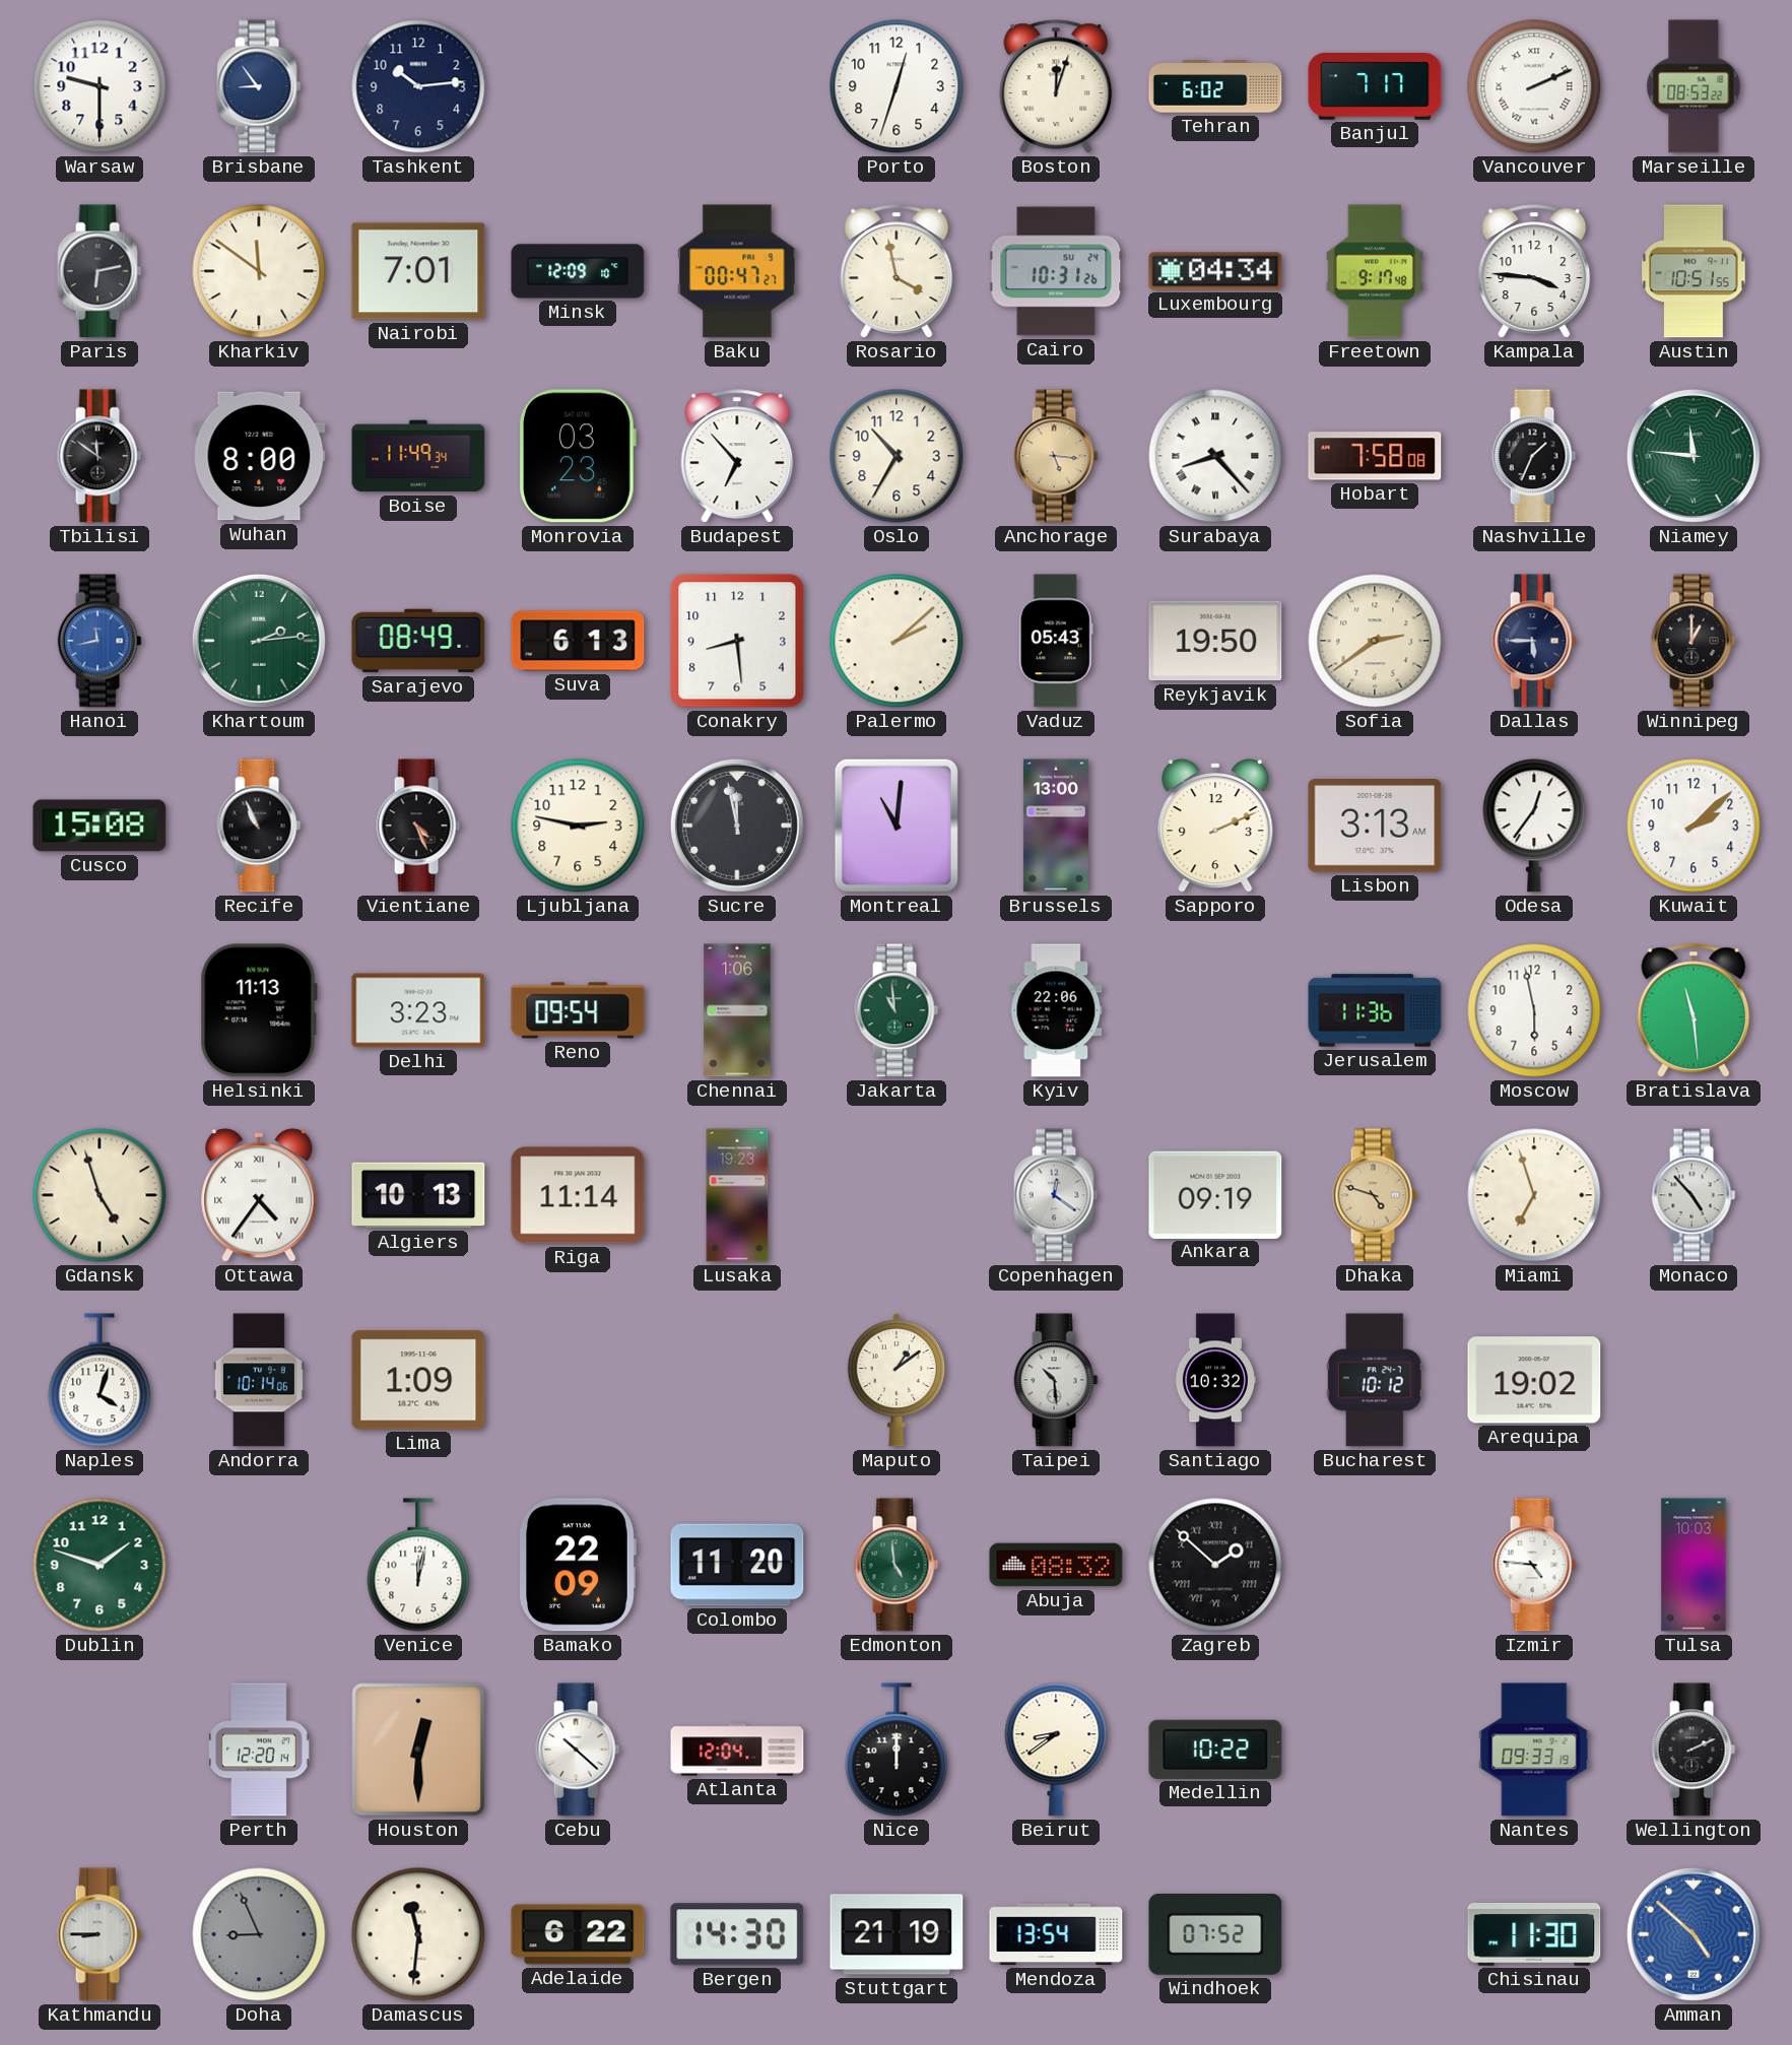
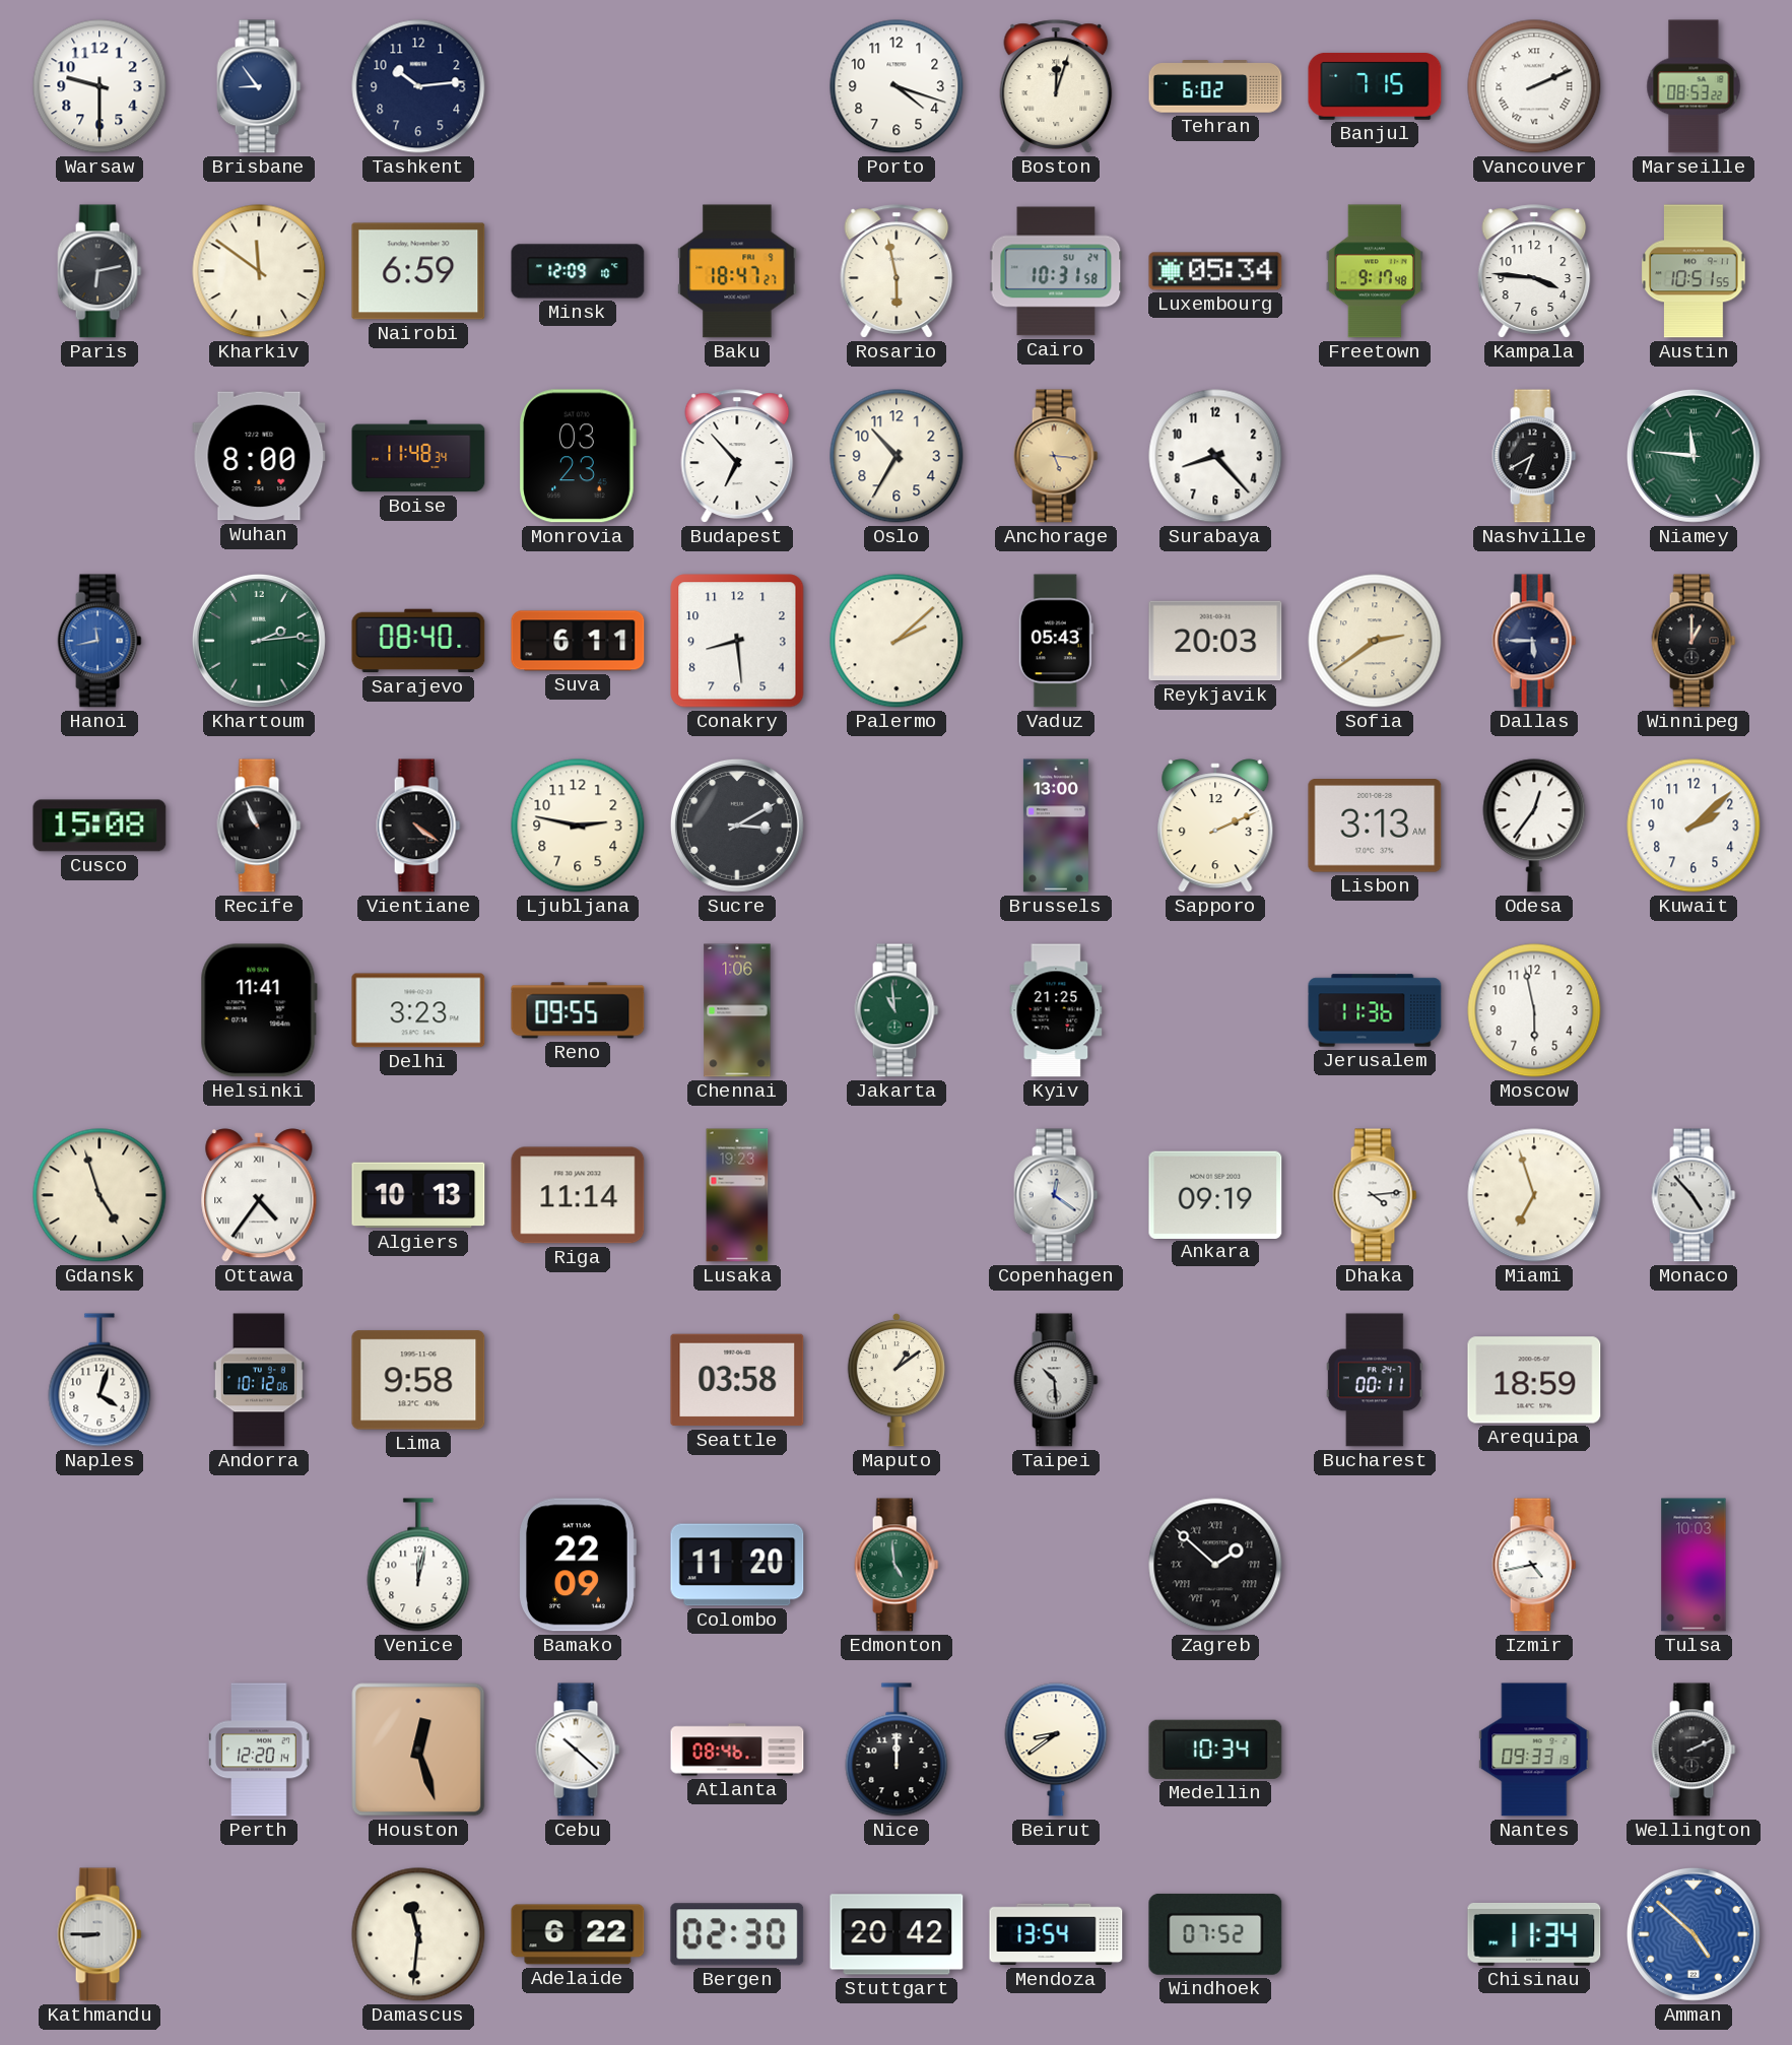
Porto: 12:33 -> 4:18 (897, 86)
Banjul: 7:17 -> 7:15 (1375, 86)
Nairobi: 7:01 -> 6:59 (418, 271)
Baku: 00:47 -> 18:47 (737, 271)
Rosario: 3:58 -> 5:58 (897, 271)
Cairo: 10:31:26 -> 10:31:58 (1056, 271)
Luxembourg: 04:34 -> 05:34 (1215, 271)
Tbilisi: 11:51 -> none (99, 456)
Boise: 11:49 -> 11:48 (418, 456)
Surabaya numerals: Roman -> Arabic (1215, 456)
Hobart: 7:58 -> none (1375, 456)
Nashville: 1:34 -> 6:40 (1534, 456)
Sarajevo: 08:49 -> 08:40 (418, 641)
Suva: 6:13 -> 6:11 (578, 641)
Reykjavik: 19:50 -> 20:03 (1215, 641)
Vientiane: 4:26 -> 4:21 (418, 826)
Sucre: 11:58 -> 3:10 (737, 826)
Montreal: 11:01 -> none (897, 826)
Helsinki: 11:13 -> 11:41 (259, 1010)
Reno: 09:54 -> 09:55 (578, 1010)
Kyiv: 22:06 -> 21:25 (1056, 1010)
Bratislava: 11:29 -> none (1694, 1010)
Dhaka: 4:48 -> 4:14 (1375, 1195)
Dhaka dial: champagne -> white (1375, 1195)
Andorra: 10:14 -> 10:12 (259, 1380)
Lima: 1:09 -> 9:58 (418, 1380)
Seattle: none -> 03:58 (737, 1380)
Santiago: 10:32 -> none (1215, 1380)
Bucharest: 10:12 -> 00:11 (1375, 1380)
Arequipa: 19:02 -> 18:59 (1534, 1380)
Dublin: 1:48 -> none (99, 1565)
Abuja: 08:32 -> none (1056, 1565)
Izmir: 4:46 -> 4:43 (1534, 1565)
Houston: 12:30 -> 12:27 (418, 1750)
Atlanta: 12:04 -> 08:46 (737, 1750)
Medellin: 10:22 -> 10:34 (1215, 1750)
Doha: 8:56 -> none (259, 1934)
Bergen: 14:30 -> 02:30 (737, 1934)
Stuttgart: 21:19 -> 20:42 (897, 1934)
Chisinau: 11:30 -> 11:34 (1534, 1934)
